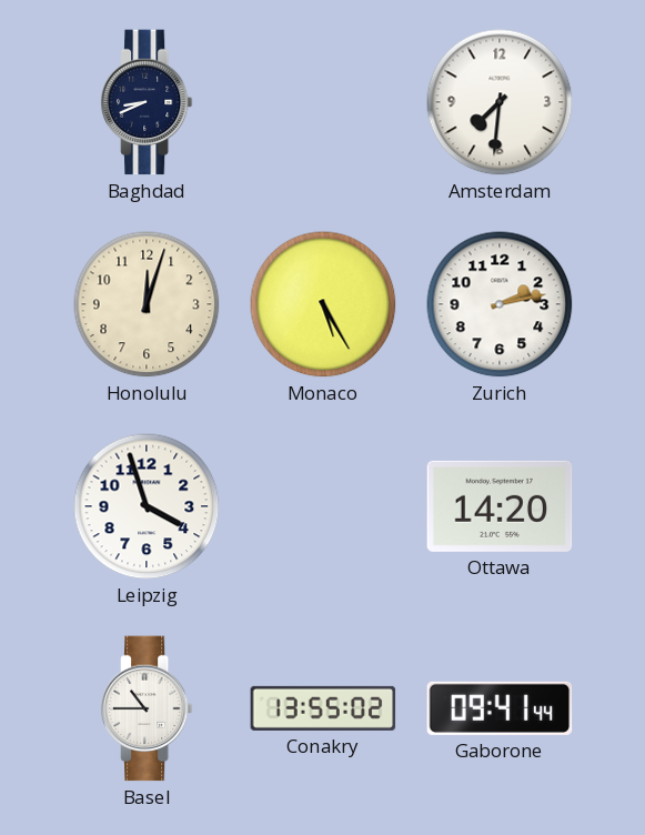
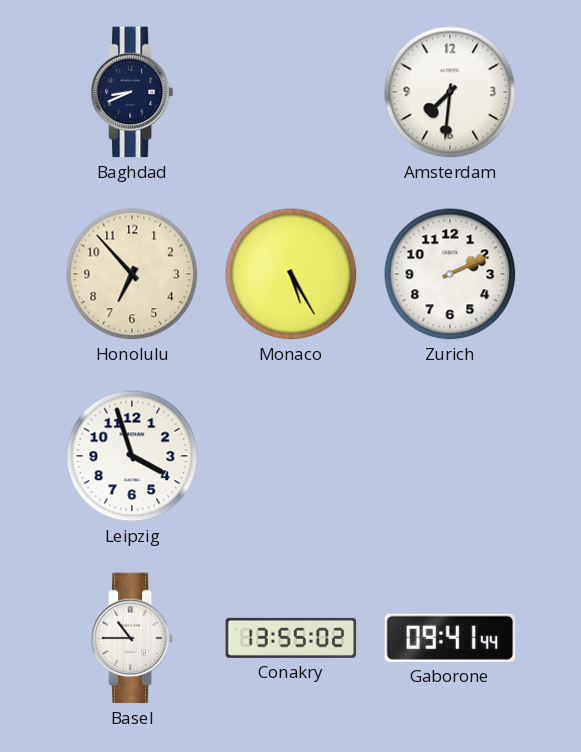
Honolulu: 12:03 -> 6:53 (132, 274)
Zurich: 2:13 -> 2:11 (450, 274)
Ottawa: 14:20 -> none (500, 506)
